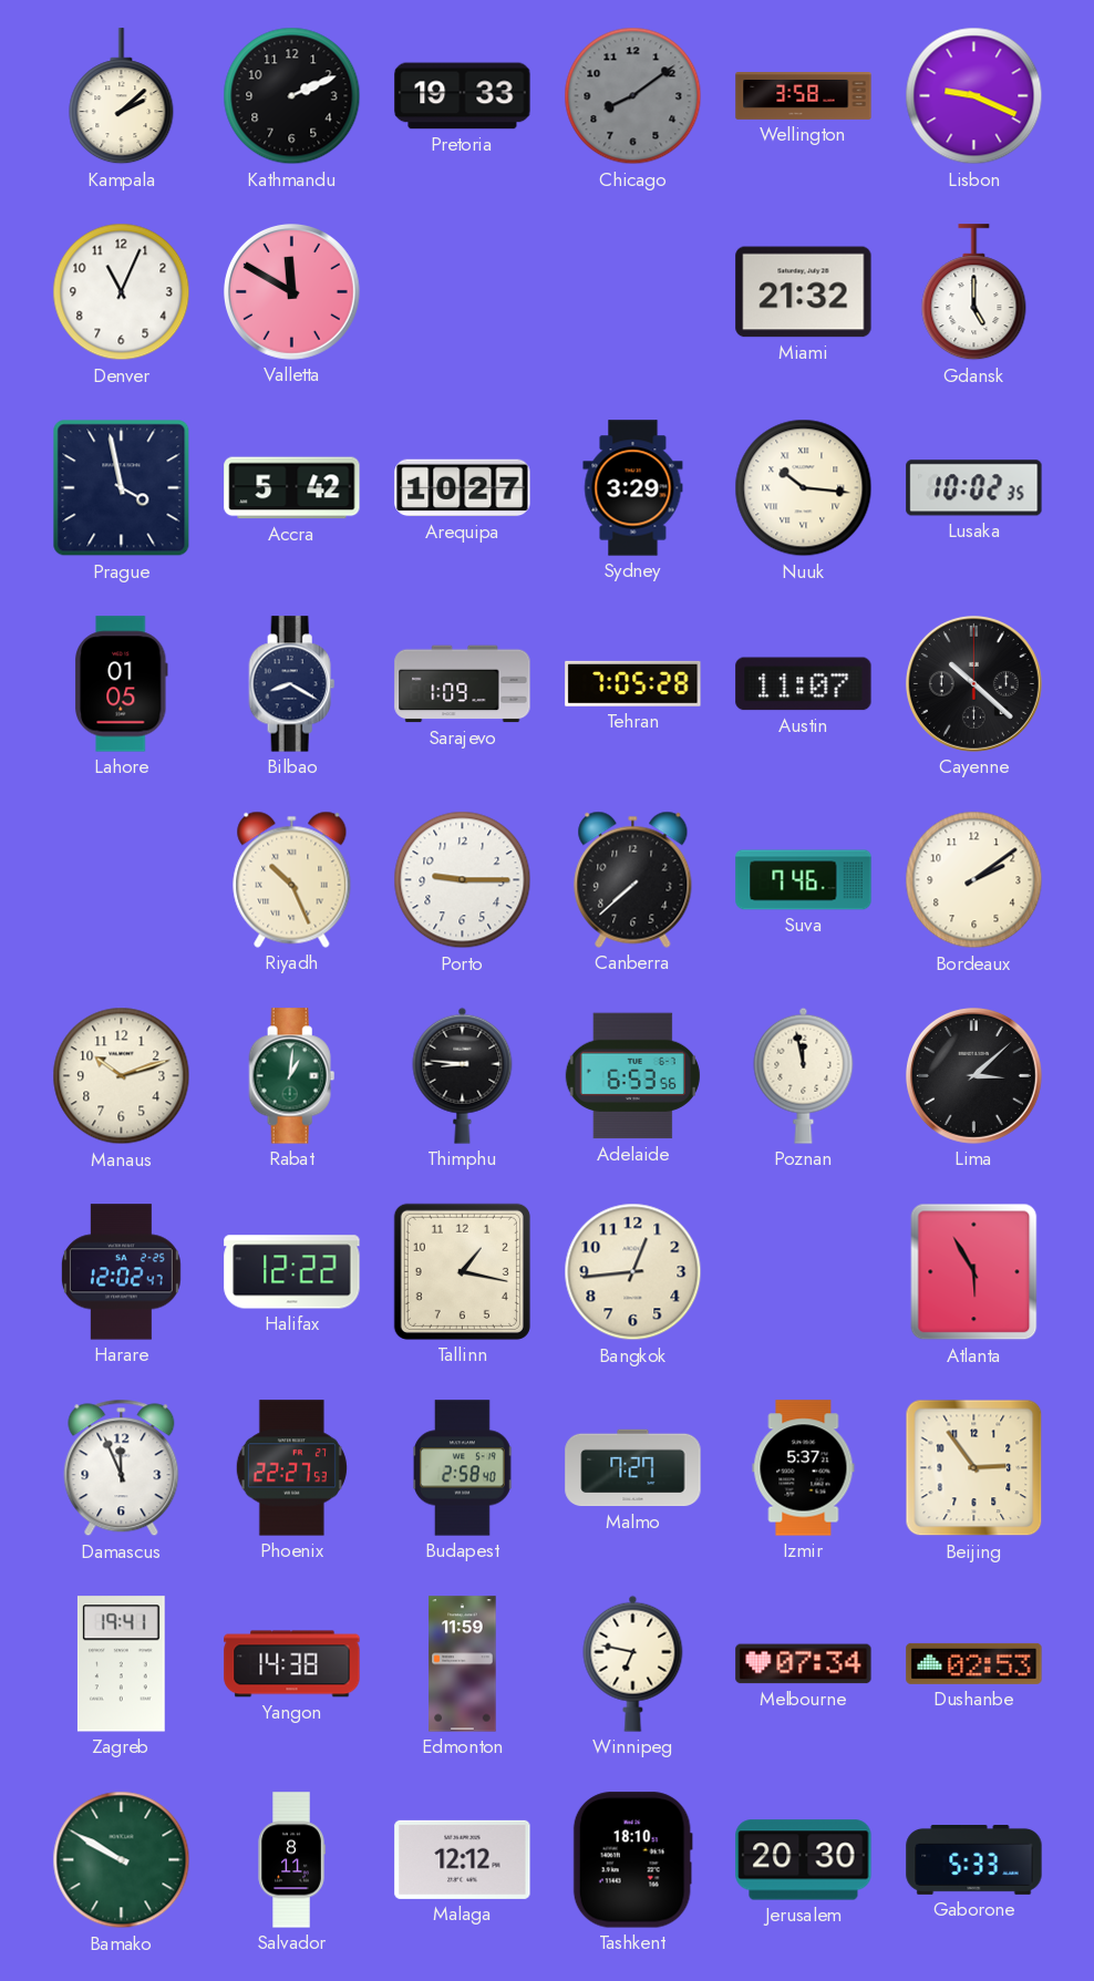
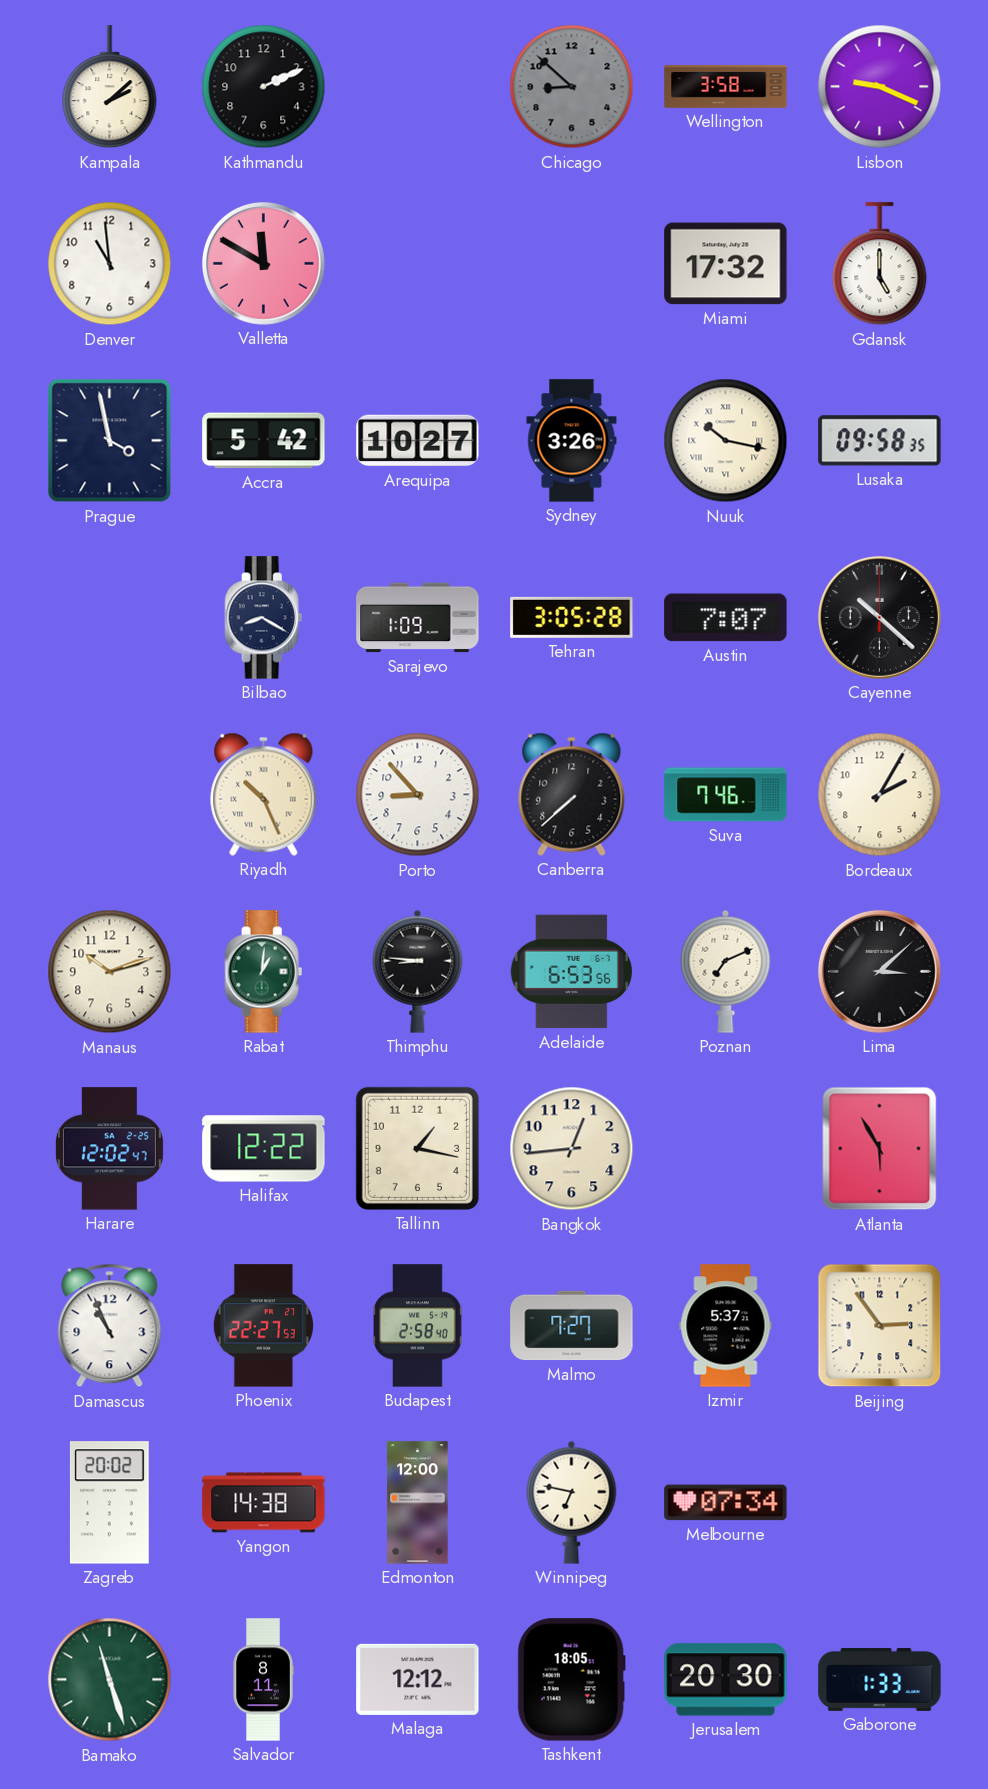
Pretoria: 19:33 -> none (463, 96)
Chicago: 8:09 -> 8:52 (572, 87)
Denver: 11:04 -> 10:59 (110, 264)
Miami: 21:32 -> 17:32 (726, 264)
Sydney: 3:29 -> 3:26 (572, 441)
Nuuk: 10:16 -> 10:17 (726, 441)
Lusaka: 10:02 -> 09:58 (880, 441)
Lahore: 01:05 -> none (121, 684)
Tehran: 7:05 -> 3:05 (572, 617)
Austin: 11:07 -> 7:07 (726, 618)
Porto: 9:15 -> 8:53 (418, 795)
Bordeaux: 2:09 -> 2:05 (880, 795)
Poznan: 11:58 -> 7:11 (726, 971)
Damascus: 11:56 -> 10:56 (110, 1326)
Zagreb: 19:41 -> 20:02 (109, 1503)
Edmonton: 11:59 -> 12:00 (418, 1503)
Dushanbe: 02:53 -> none (974, 1663)
Bamako: 9:50 -> 11:27 (110, 1680)
Tashkent: 18:10 -> 18:05 (571, 1680)
Gaborone: 5:33 -> 1:33 (880, 1679)
